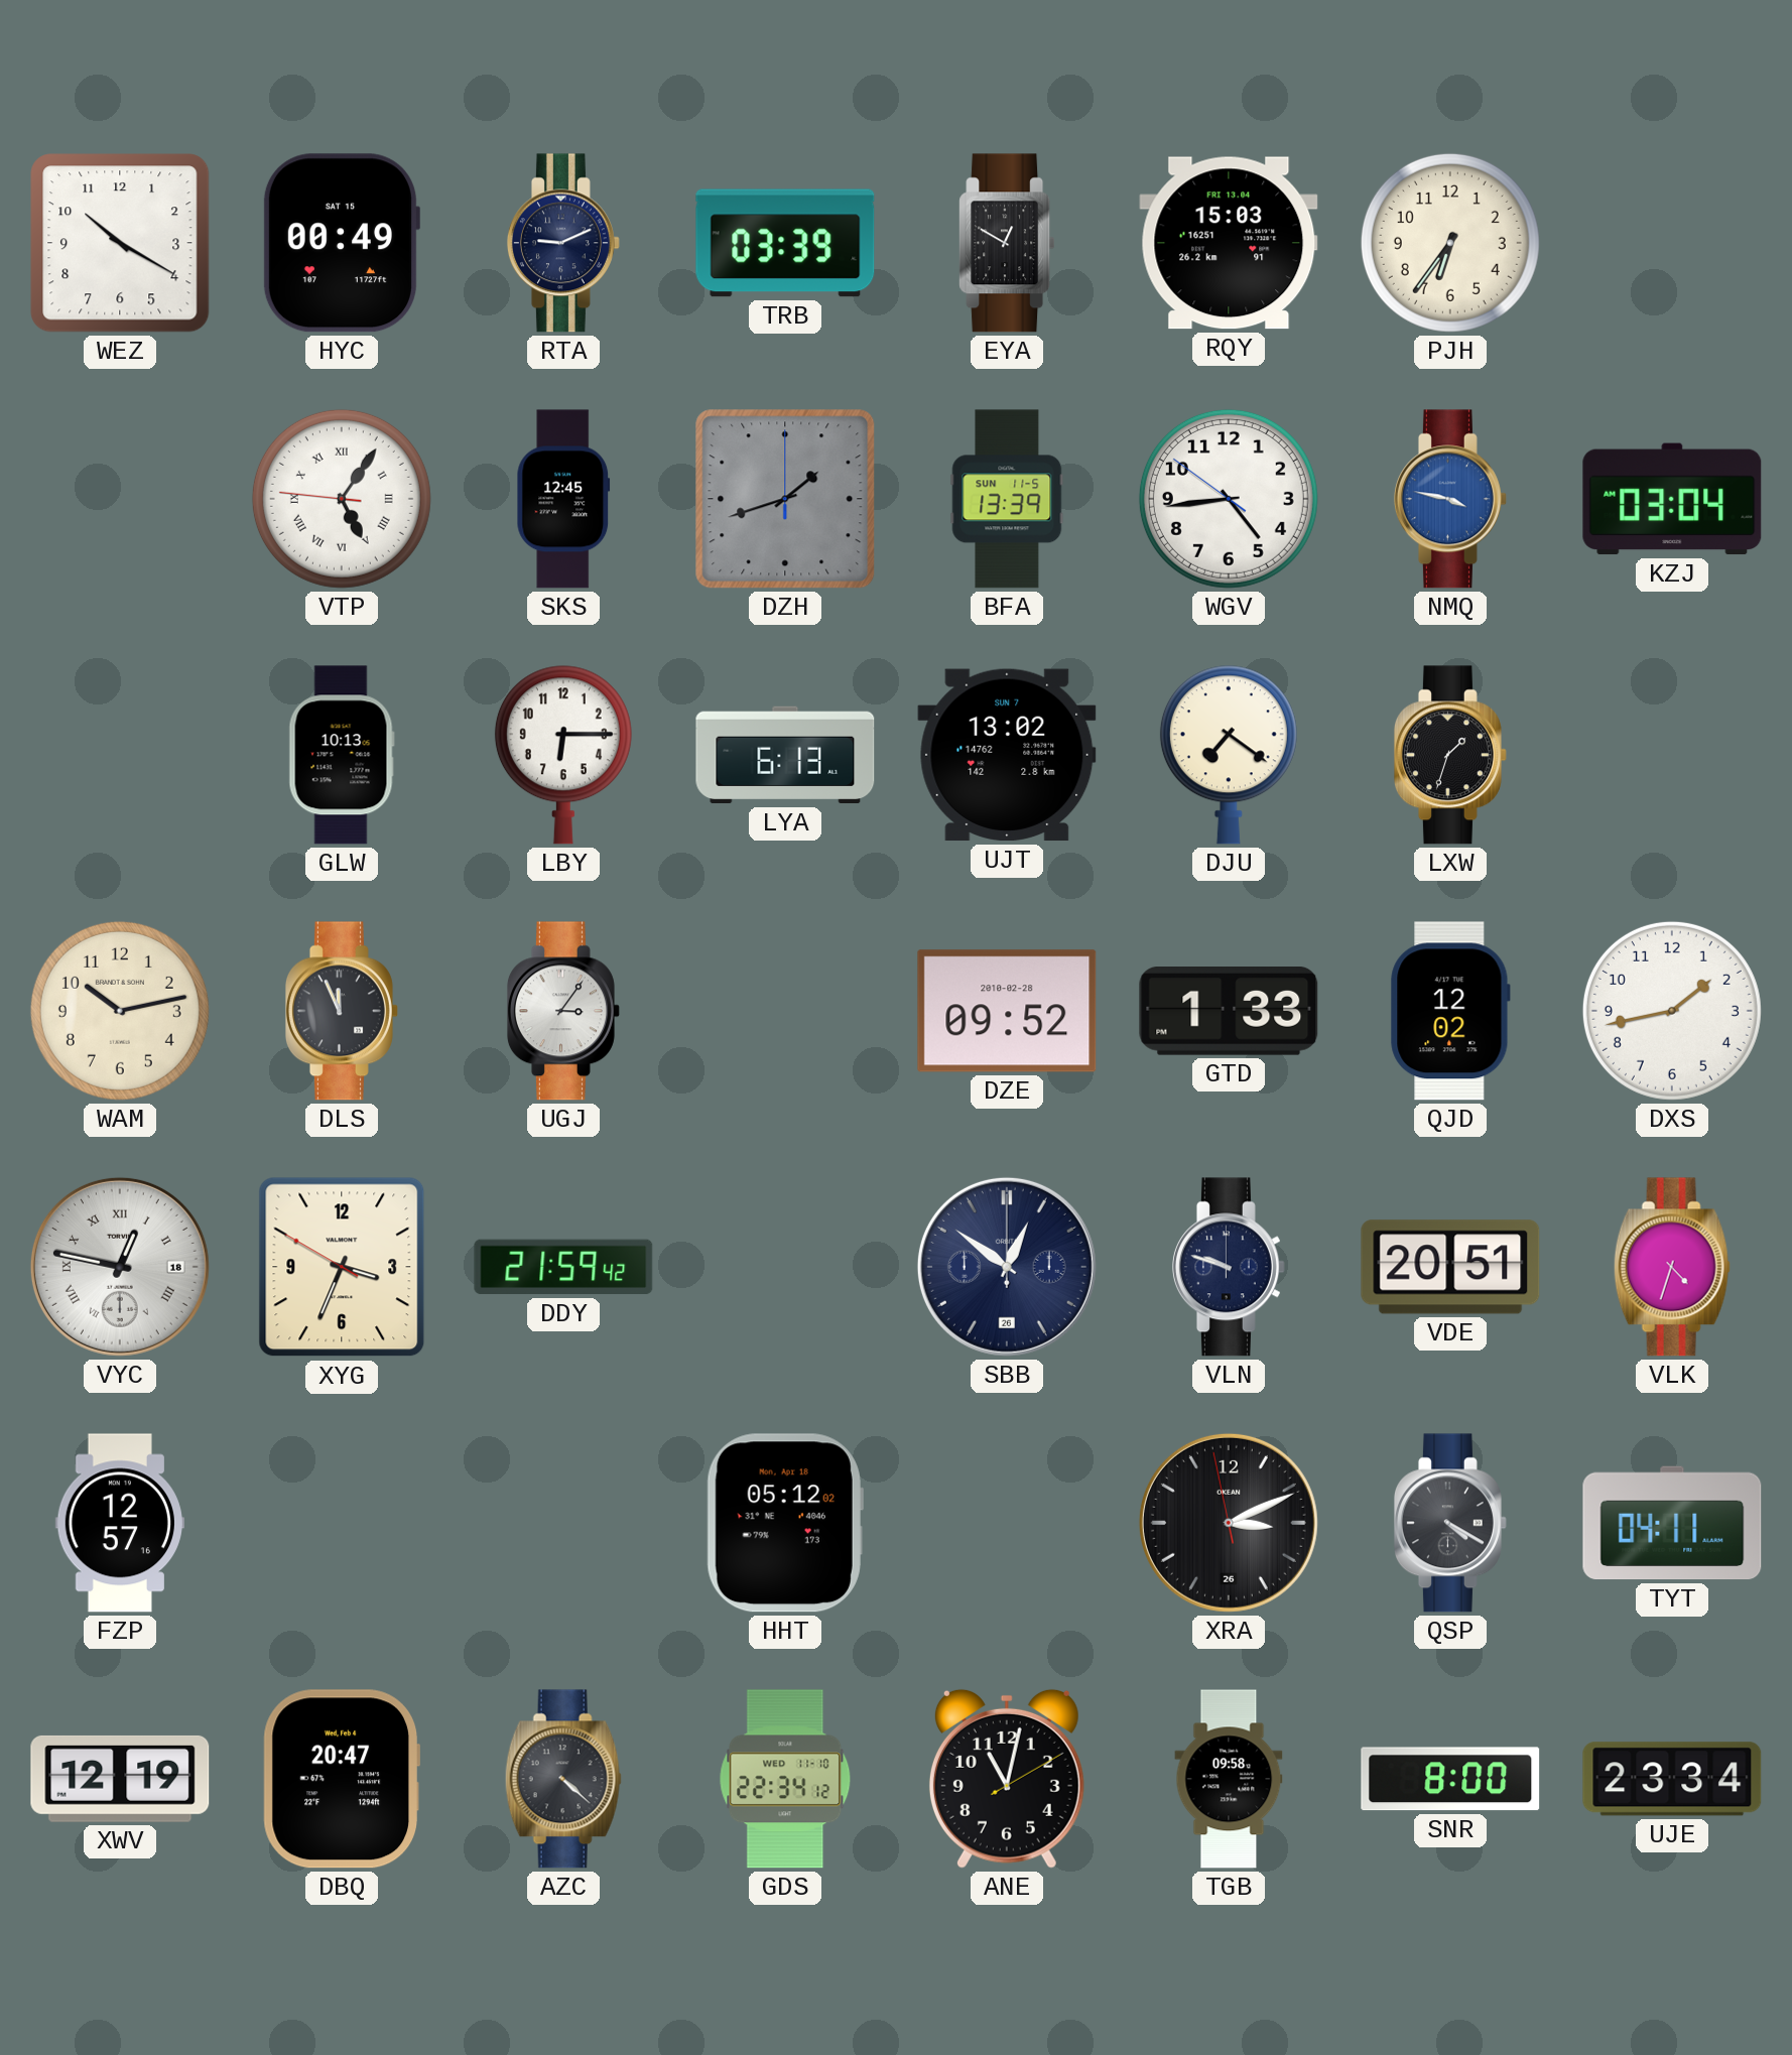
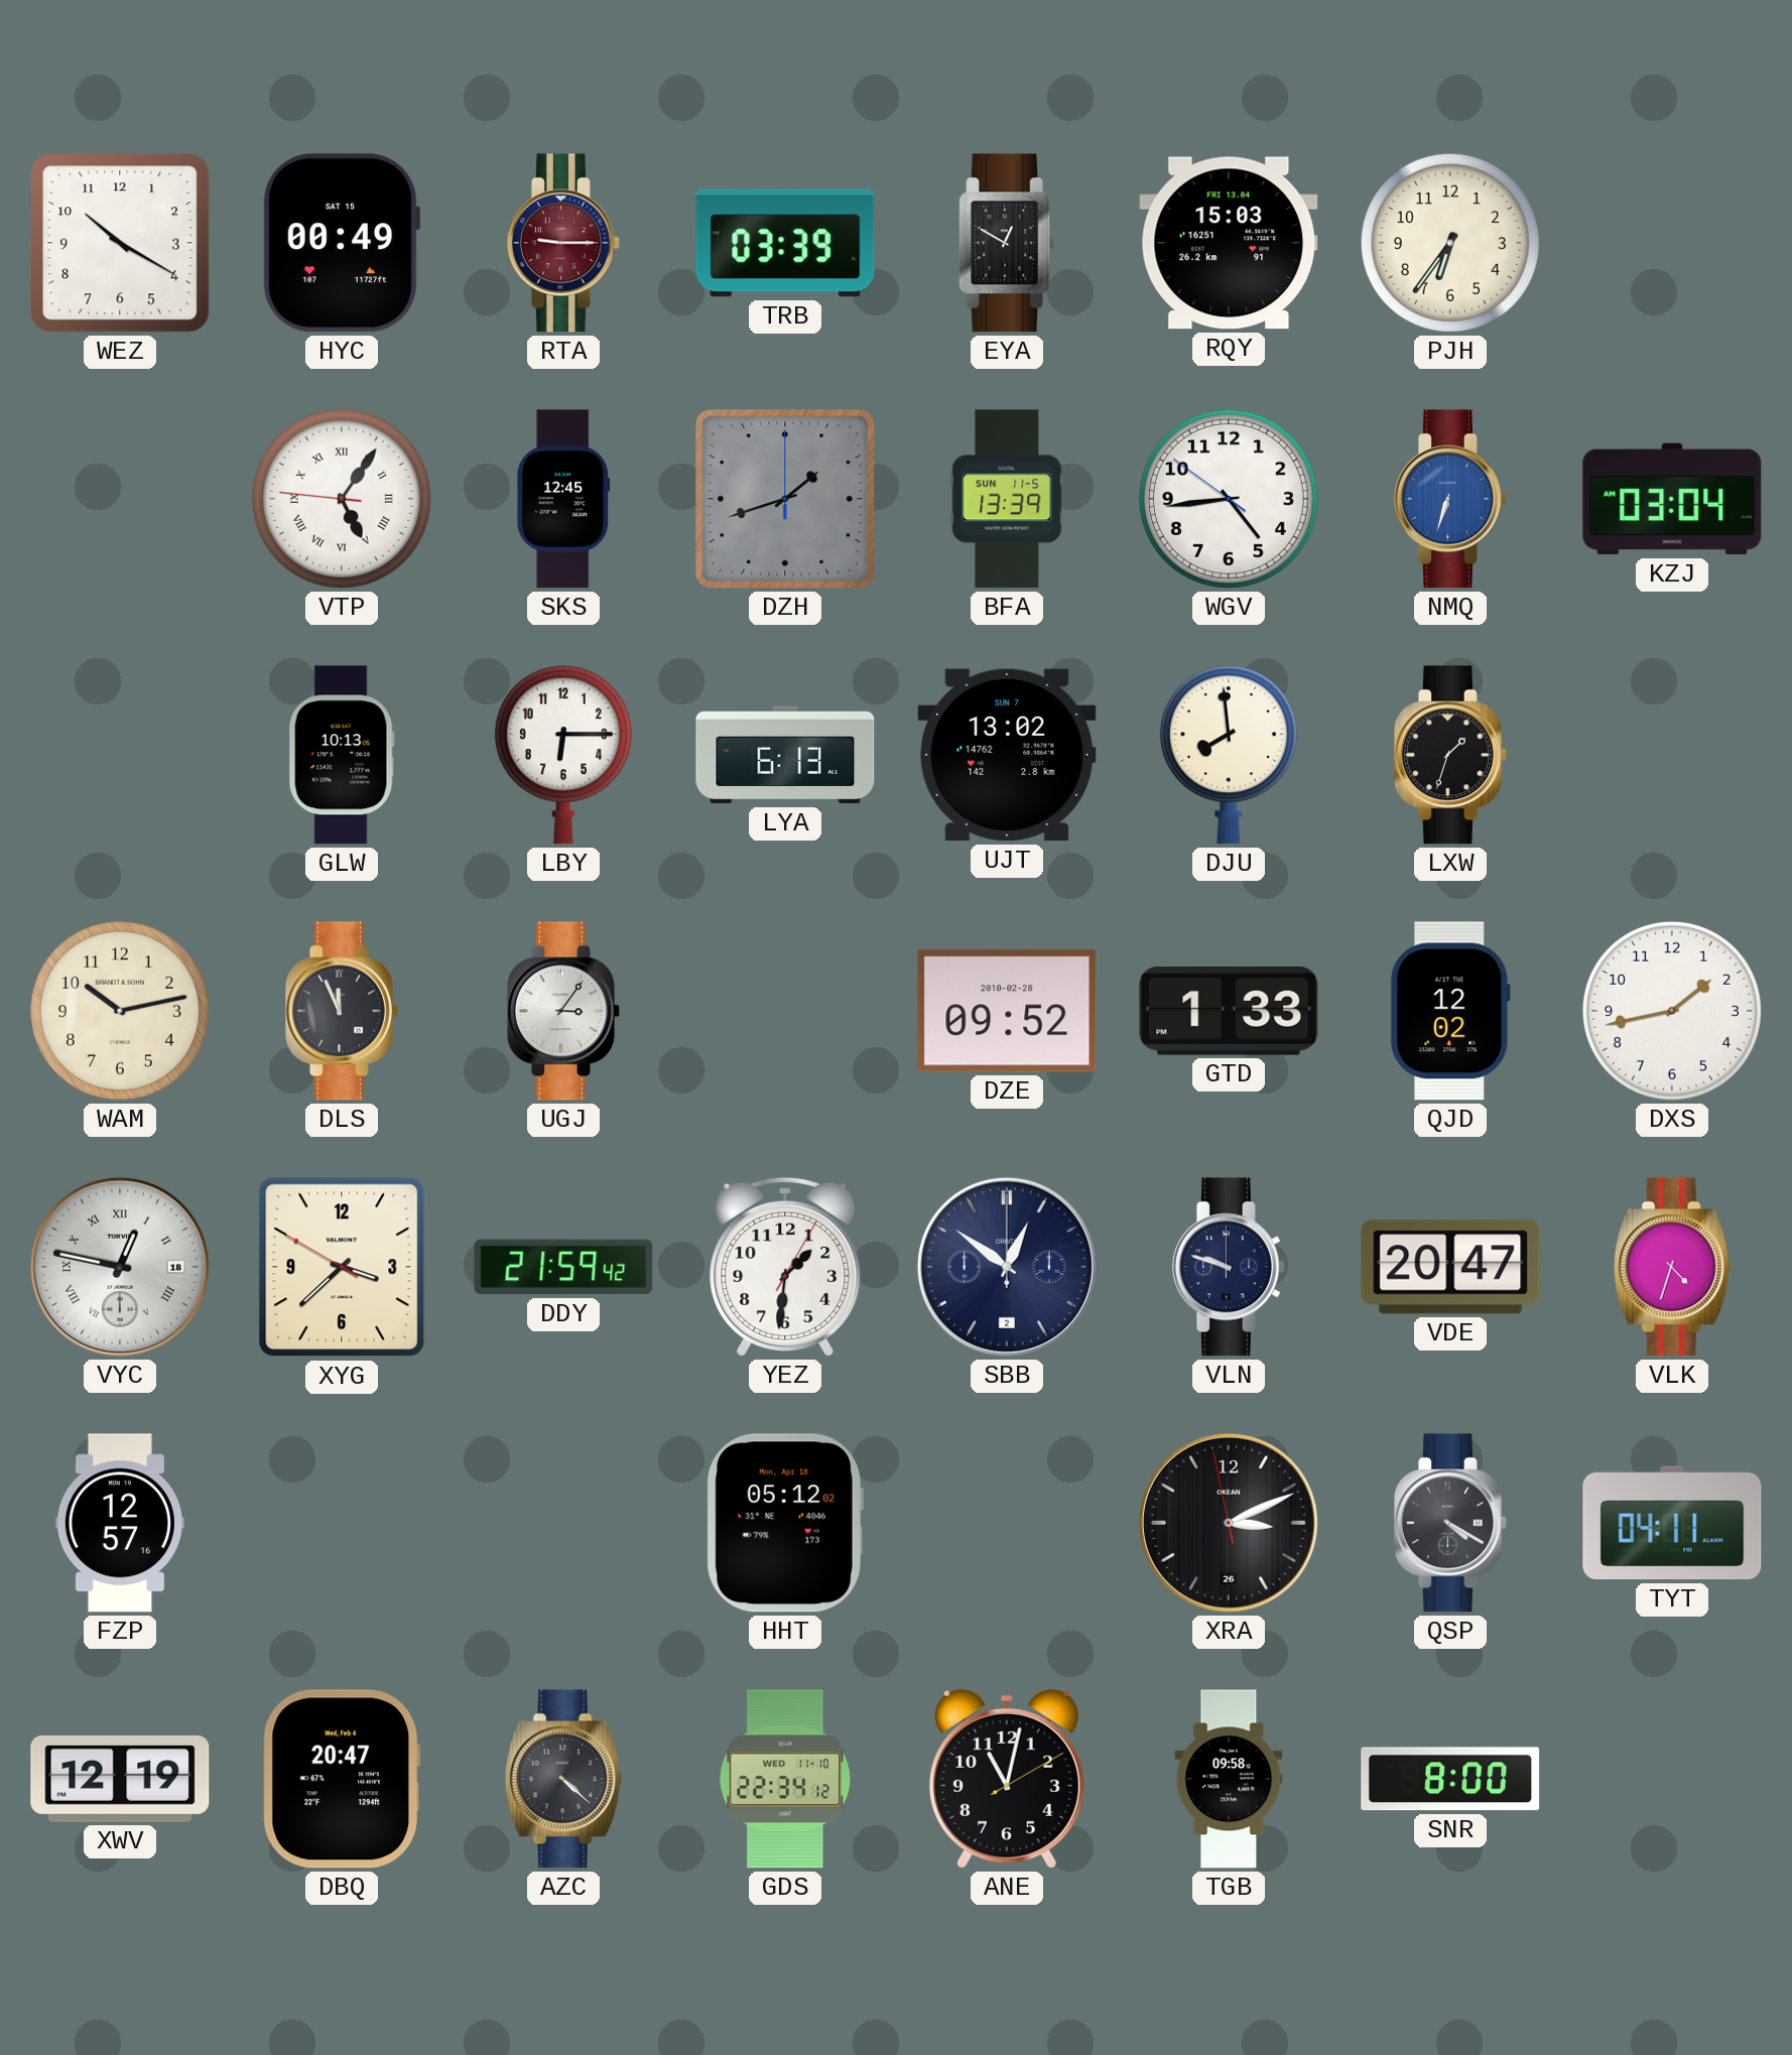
RTA: 9:11 -> 9:15 (563, 243)
RTA dial: navy -> burgundy (563, 243)
NMQ: 3:47 -> 6:33 (1450, 499)
DJU: 7:21 -> 7:59 (1229, 755)
XYG: 3:33 -> 3:37 (342, 1267)
YEZ: none -> 1:31 (785, 1267)
SBB date: 26 -> 2 (1007, 1267)
VDE: 20:51 -> 20:47 (1450, 1267)
UJE: 23:34 -> none (1672, 1779)
